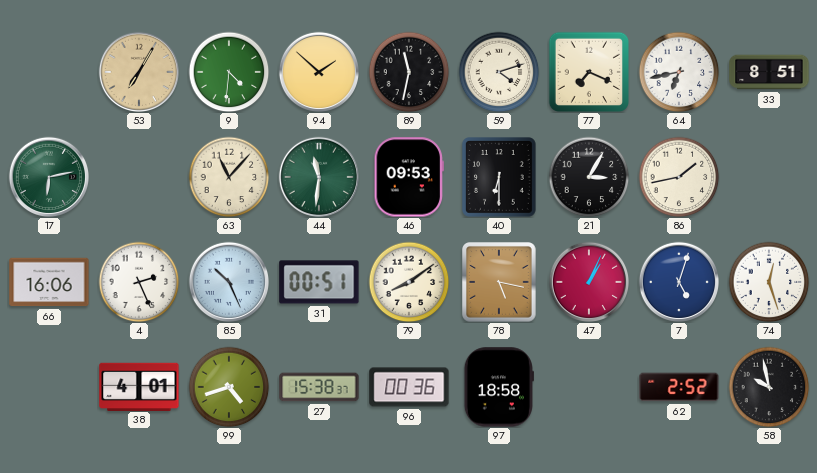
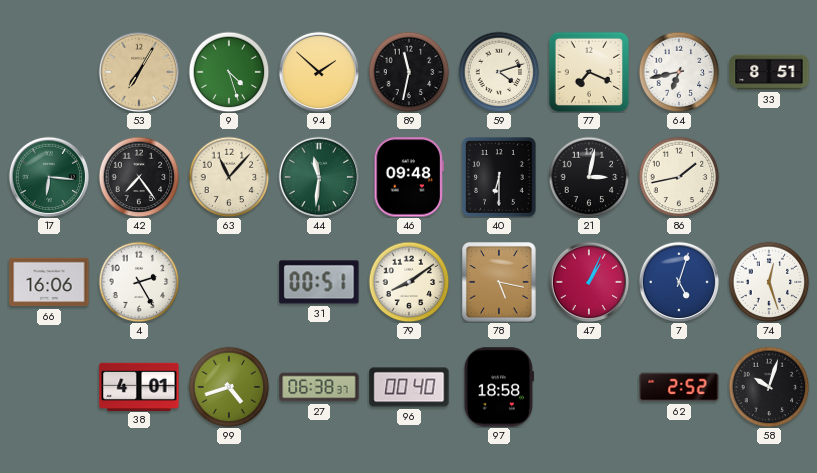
9: 4:31 -> 4:27 (229, 72)
17: 6:13 -> 6:16 (48, 176)
42: none -> 7:24 (139, 177)
46: 09:53 -> 09:48 (408, 177)
21: 3:05 -> 3:02 (589, 177)
4: 2:26 -> 2:25 (139, 282)
85: 10:26 -> none (228, 281)
27: 15:38 -> 06:38 (319, 387)
96: 00:36 -> 00:40 (409, 387)
58: 9:58 -> 10:03 (769, 387)
